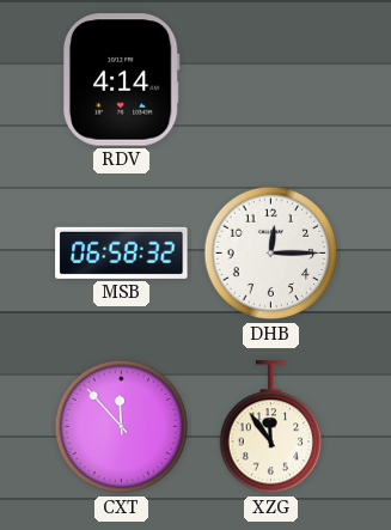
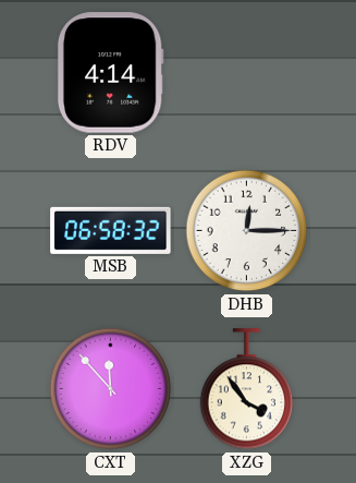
XZG: 11:54 -> 3:54 (247, 389)
